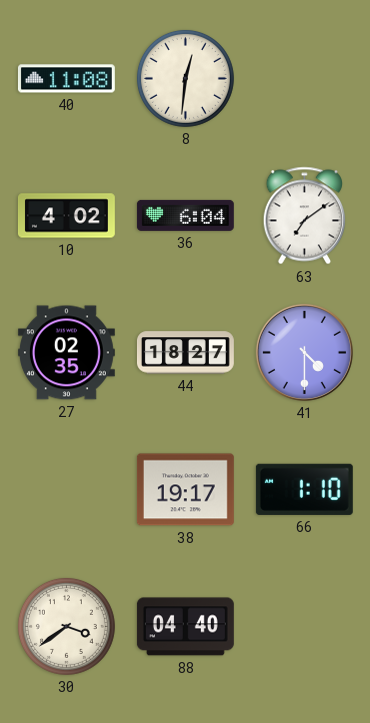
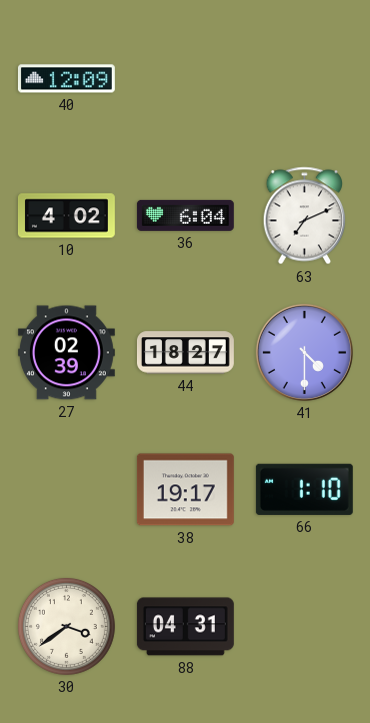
40: 11:08 -> 12:09 (66, 79)
8: 12:31 -> none (185, 78)
63: 7:09 -> 7:11 (304, 216)
27: 02:35 -> 02:39 (66, 353)
88: 04:40 -> 04:31 (185, 627)
